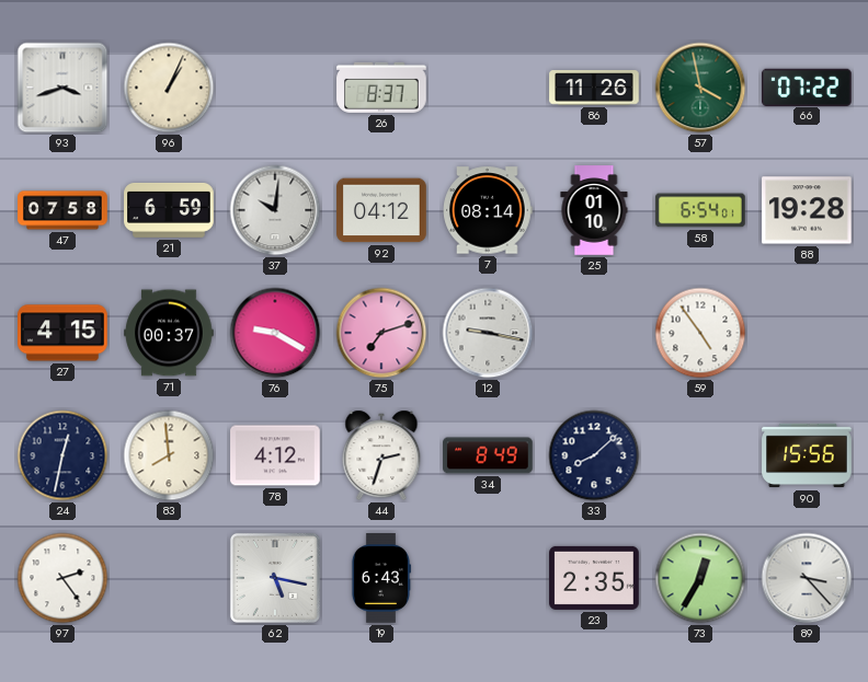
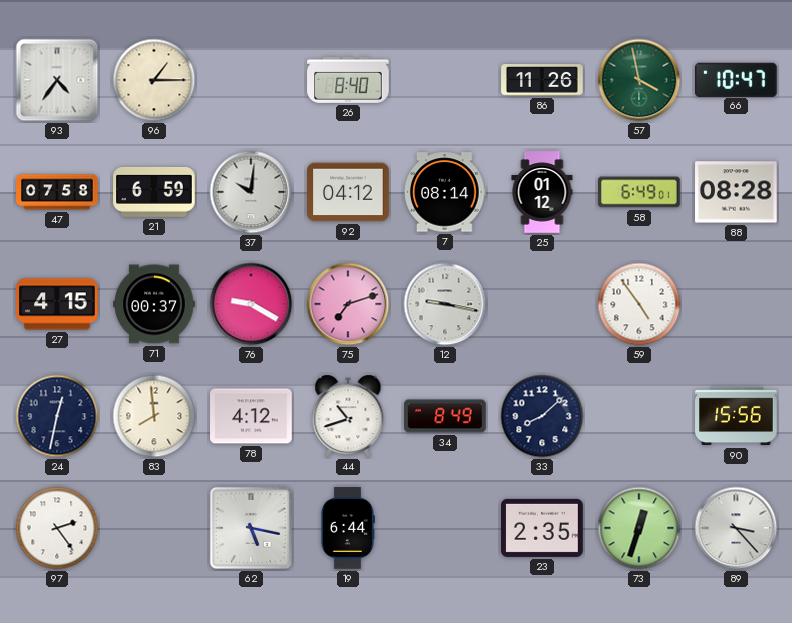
93: 3:42 -> 4:36 (57, 80)
96: 1:04 -> 1:15 (154, 80)
26: 8:37 -> 8:40 (348, 80)
66: 07:22 -> 10:47 (737, 79)
25: 01:10 -> 01:12 (542, 192)
58: 6:54 -> 6:49 (639, 192)
88: 19:28 -> 08:28 (736, 192)
44: 2:33 -> 10:42 (348, 416)
19: 6:43 -> 6:44 (347, 528)
73: 12:35 -> 12:33 (639, 528)
